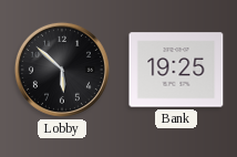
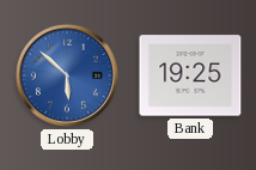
Lobby dial: black -> blue (67, 75)
